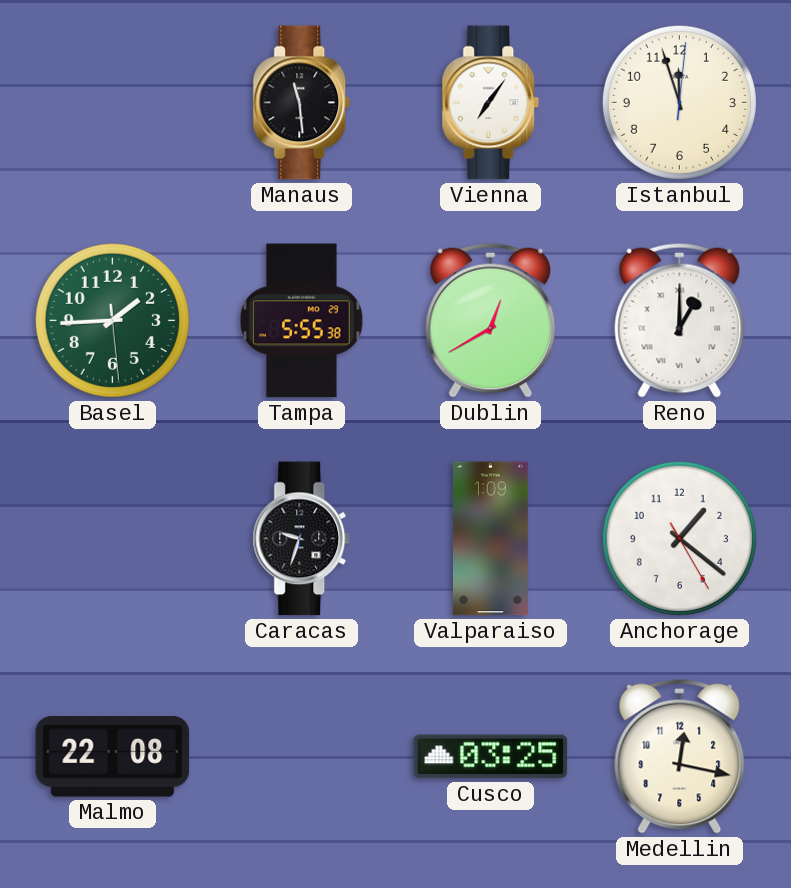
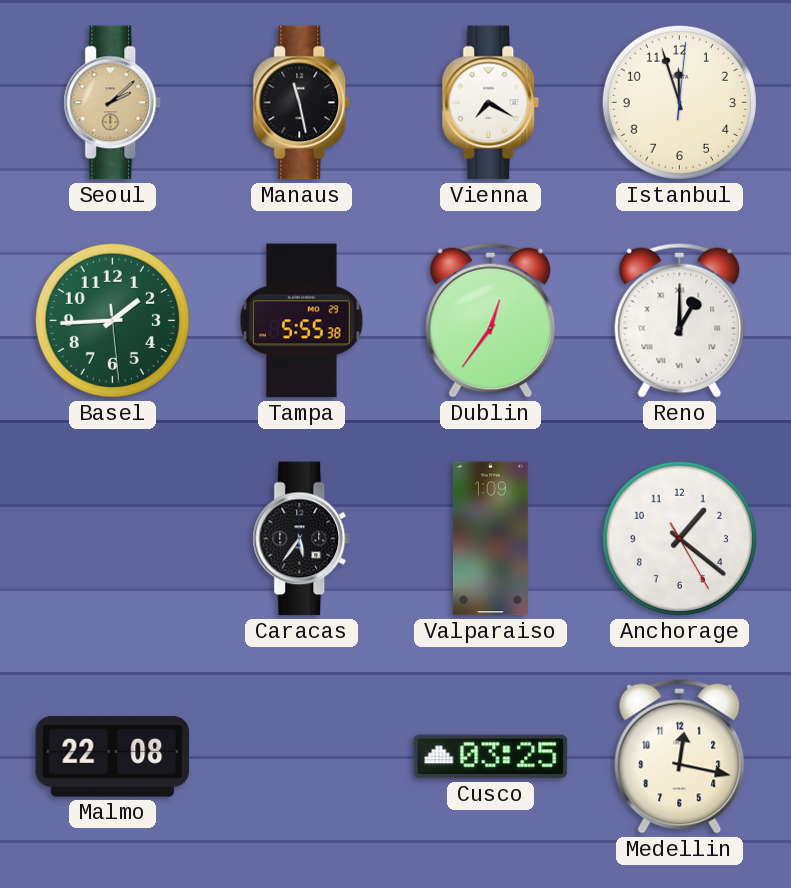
Seoul: none -> 2:08 (113, 103)
Manaus: 11:29 -> 11:28 (302, 103)
Vienna: 7:06 -> 7:20 (491, 103)
Dublin: 12:40 -> 12:36 (491, 320)
Caracas: 9:33 -> 5:36 (302, 539)
